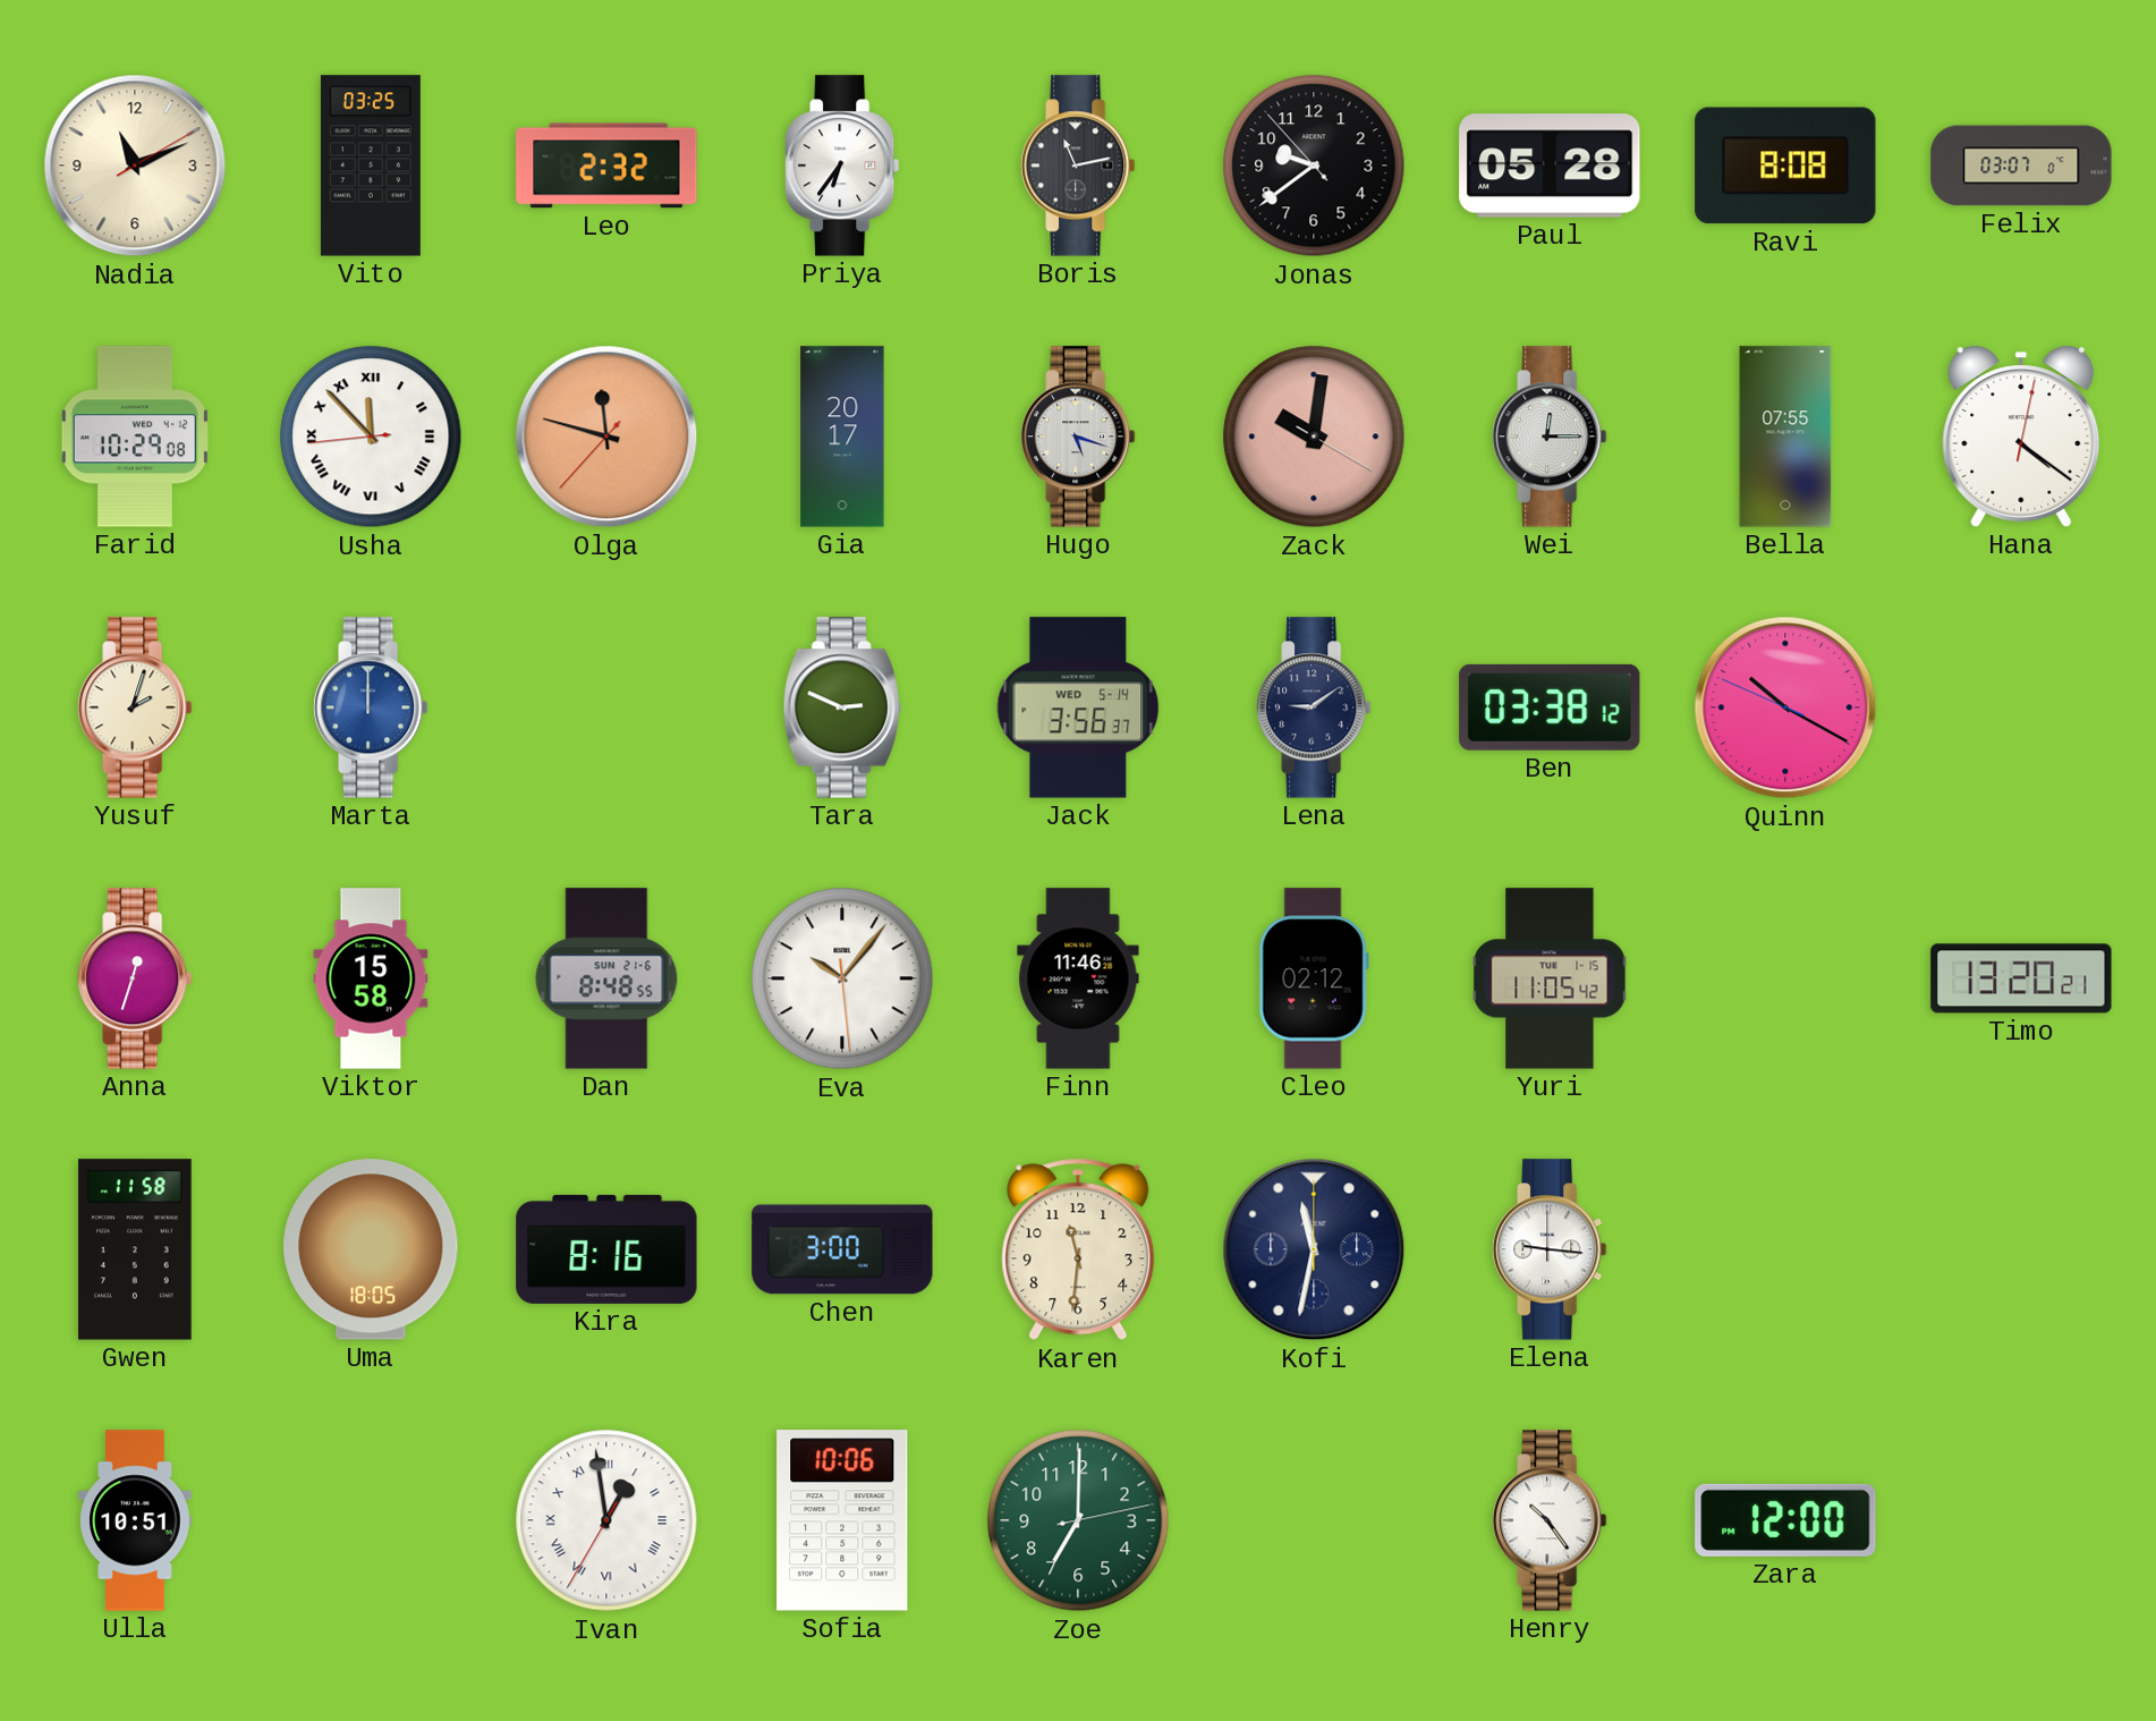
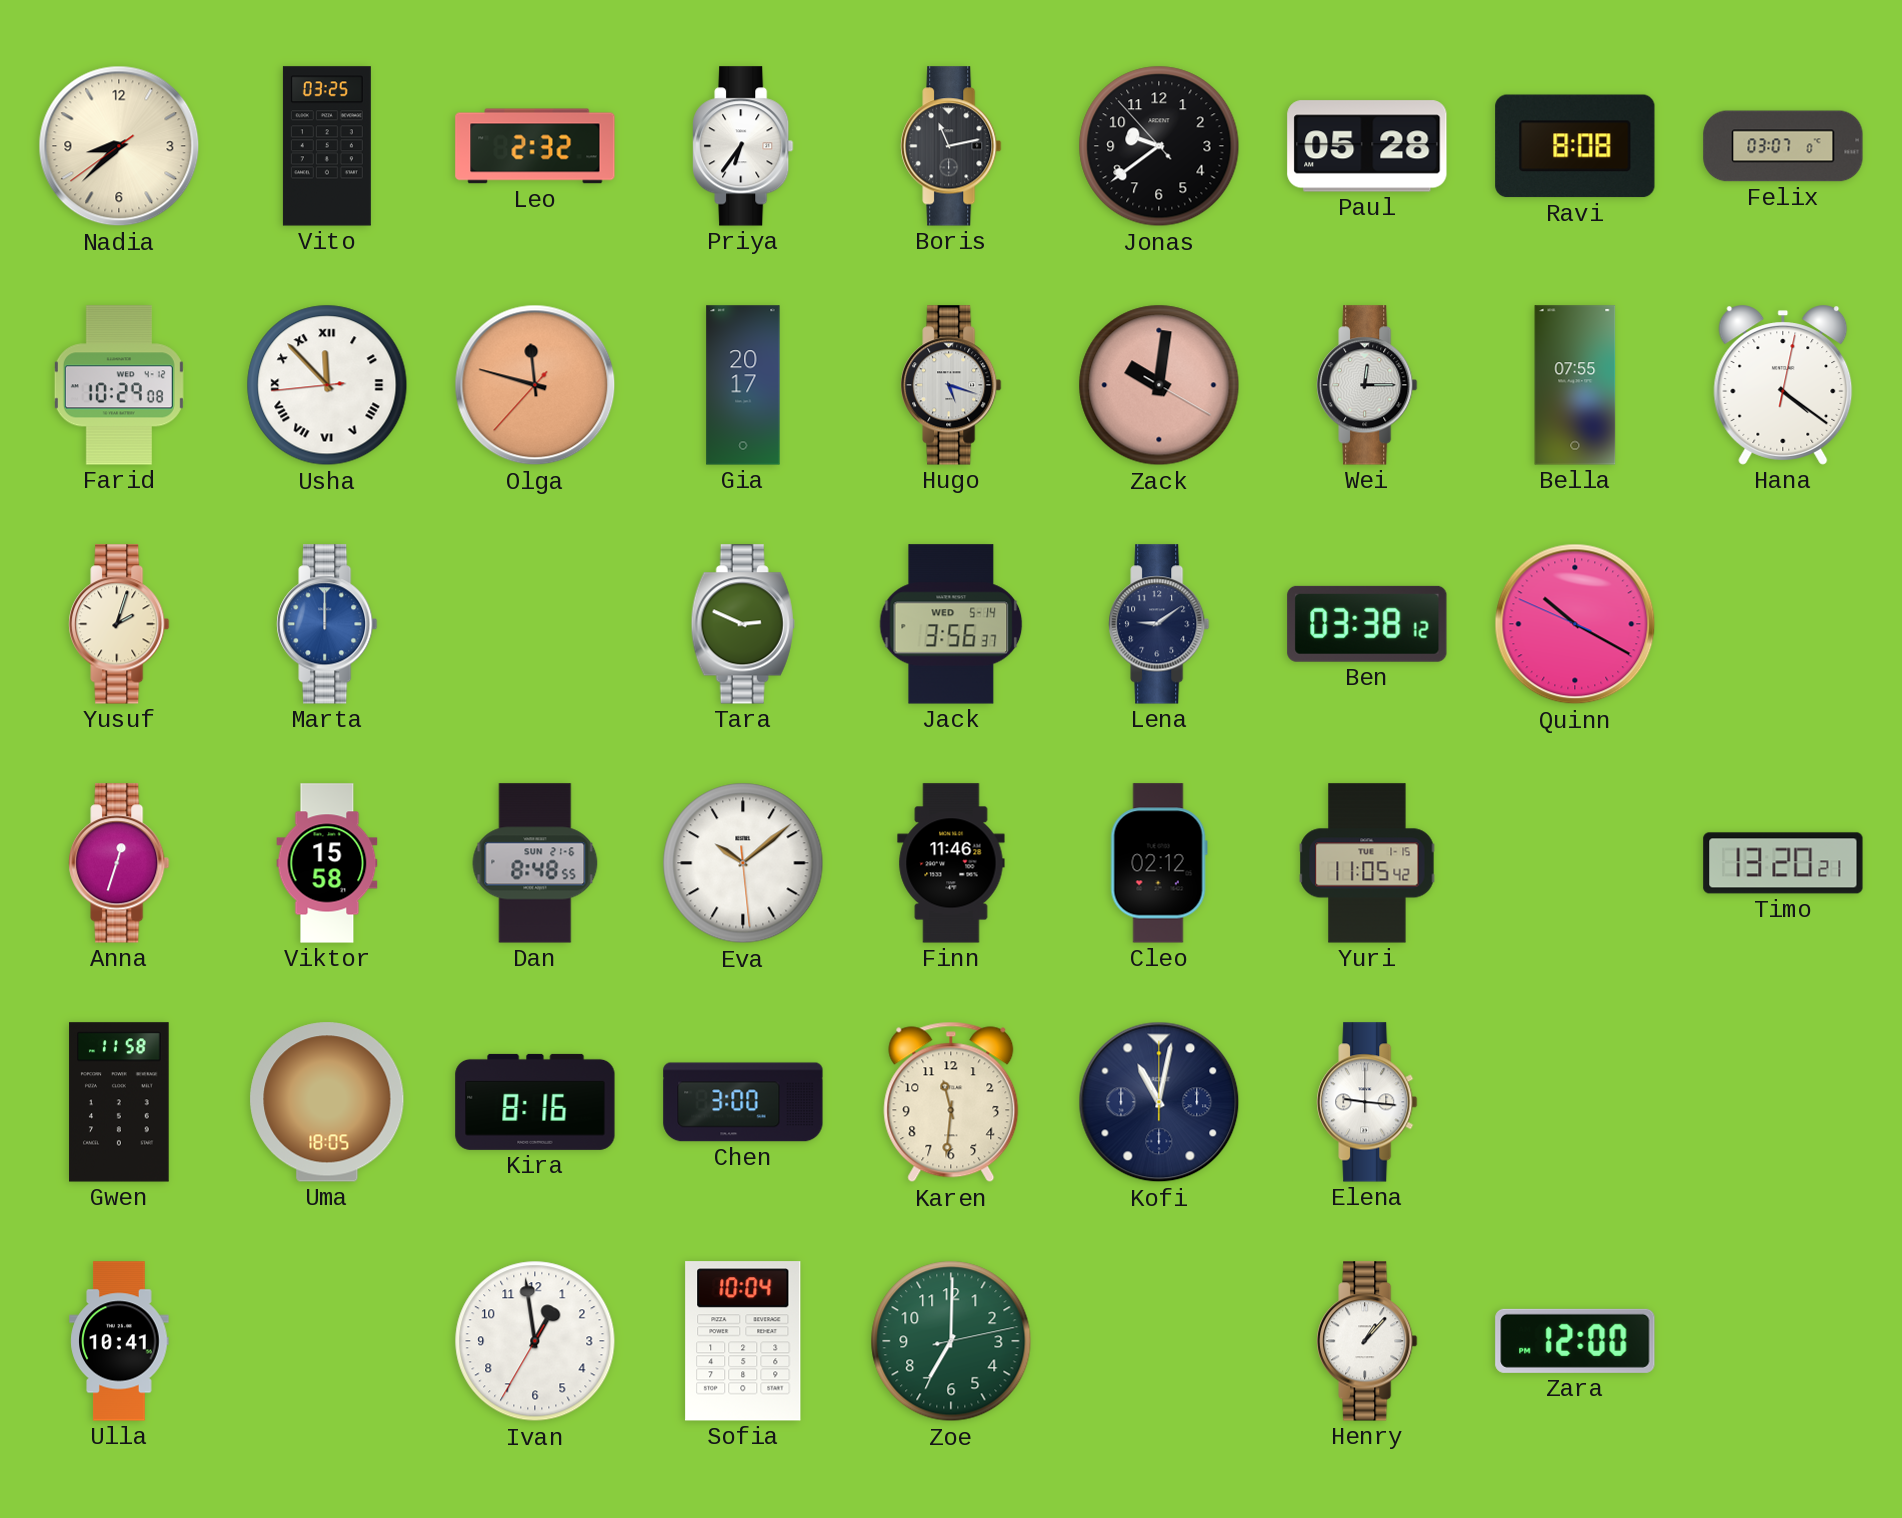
Nadia: 11:11 -> 8:37 (119, 146)
Eva: 10:06 -> 10:08 (743, 863)
Kofi: 11:32 -> 11:02 (1159, 1102)
Ulla: 10:51 -> 10:41 (119, 1341)
Ivan numerals: Roman -> Arabic (535, 1341)
Sofia: 10:06 -> 10:04 (743, 1341)
Henry: 10:24 -> 1:07 (1367, 1341)
